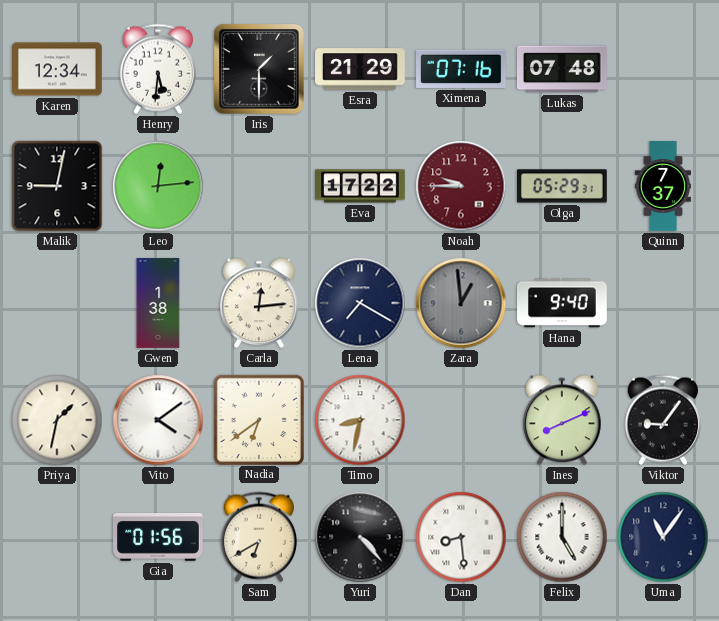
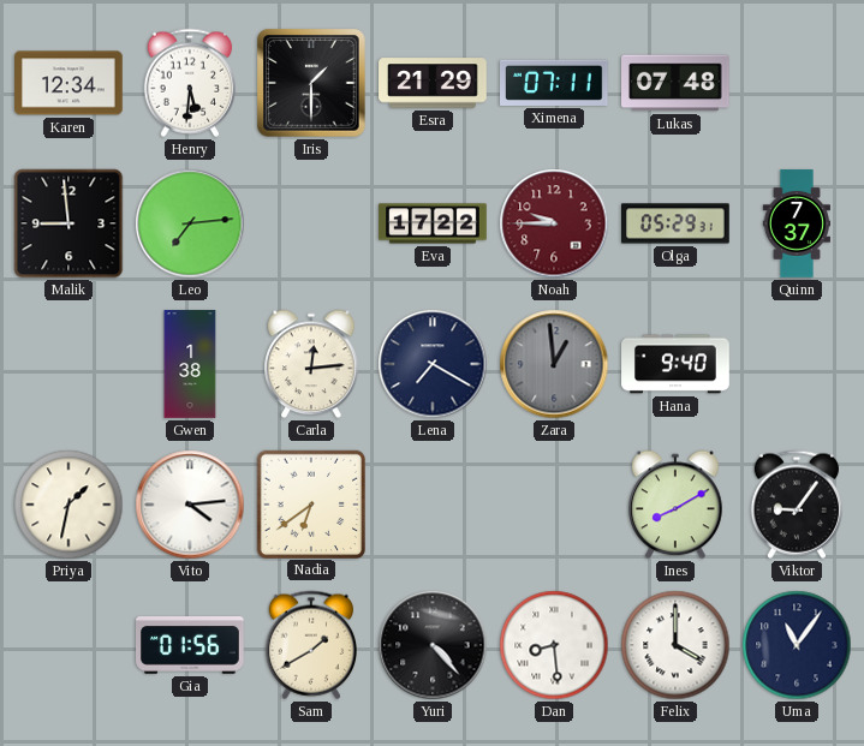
Ximena: 07:16 -> 07:11 (555, 83)
Malik: 9:02 -> 8:59 (68, 223)
Leo: 12:14 -> 7:14 (190, 223)
Vito: 4:09 -> 4:14 (190, 505)
Timo: 8:32 -> none (360, 420)
Ines: 8:11 -> 8:10 (675, 505)
Sam: 6:40 -> 1:40 (310, 645)
Felix: 5:00 -> 4:00 (675, 645)
